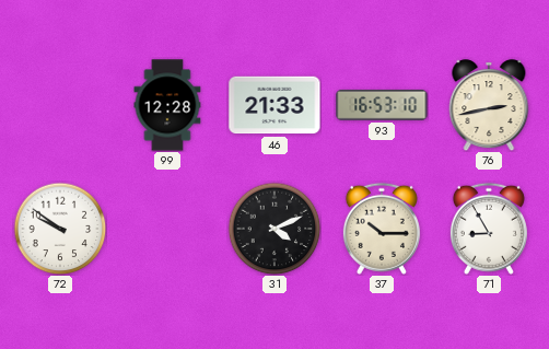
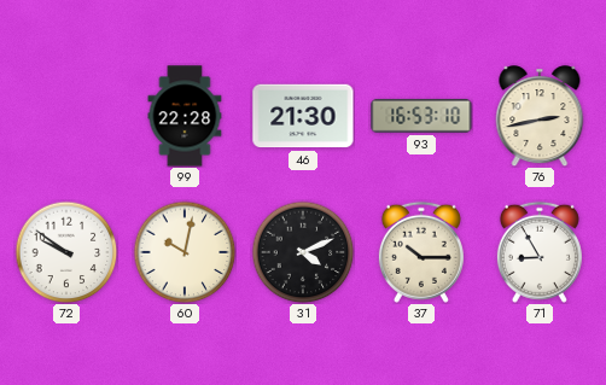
99: 12:28 -> 22:28 (185, 116)
46: 21:33 -> 21:30 (303, 116)
60: none -> 10:02 (185, 252)
